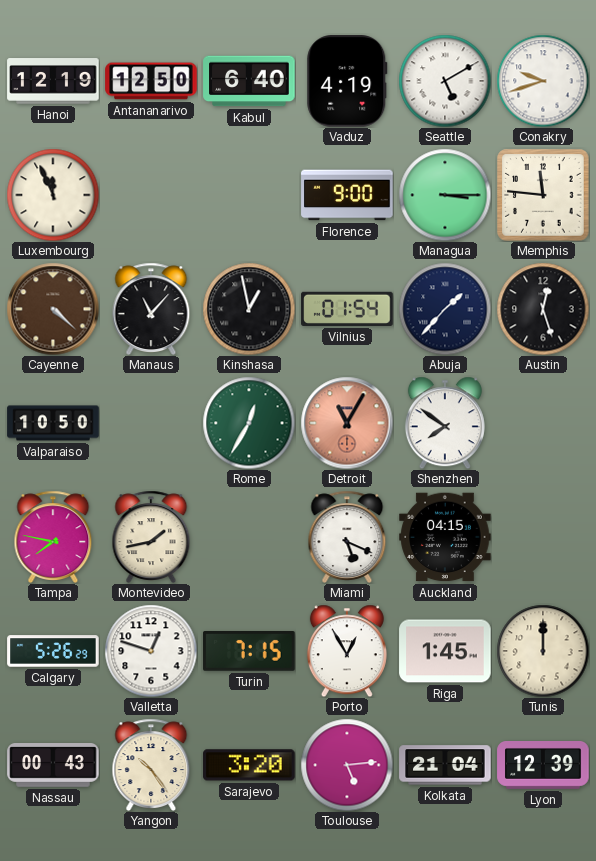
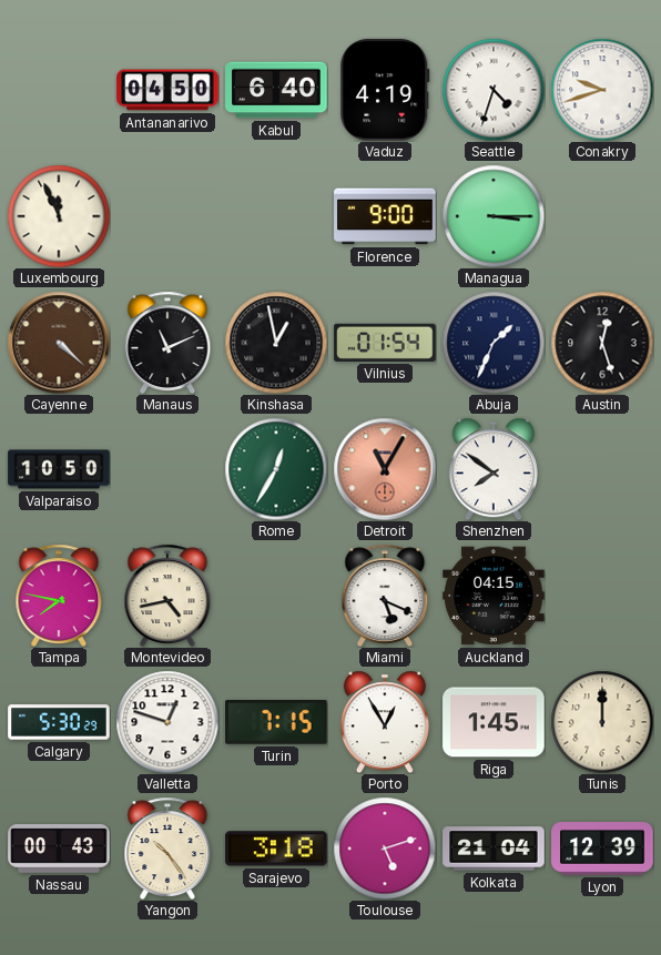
Hanoi: 12:19 -> none (53, 81)
Antananarivo: 12:50 -> 04:50 (167, 90)
Seattle: 5:10 -> 4:33 (494, 90)
Memphis: 11:46 -> none (543, 195)
Manaus: 11:07 -> 11:11 (167, 342)
Abuja: 1:37 -> 1:34 (494, 343)
Montevideo: 1:43 -> 4:43 (167, 595)
Calgary: 5:26 -> 5:30 (59, 722)
Sarajevo: 3:20 -> 3:18 (276, 849)
Toulouse: 5:14 -> 5:12 (385, 849)
